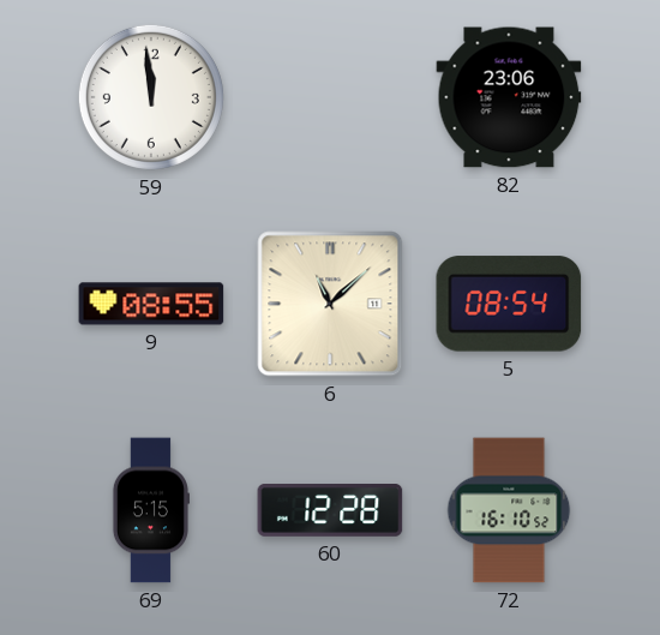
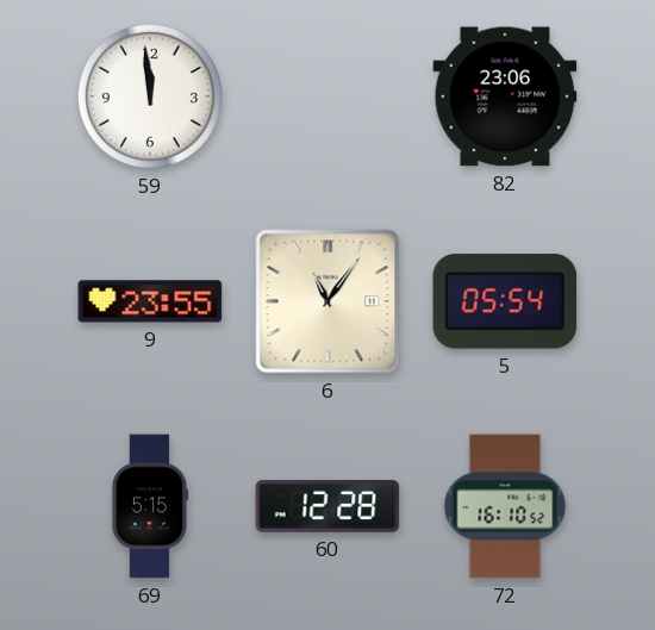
9: 08:55 -> 23:55 (150, 301)
6: 11:08 -> 11:06 (327, 301)
5: 08:54 -> 05:54 (505, 301)
